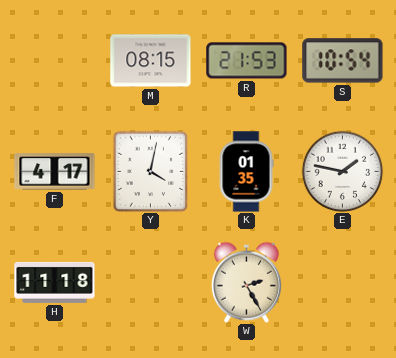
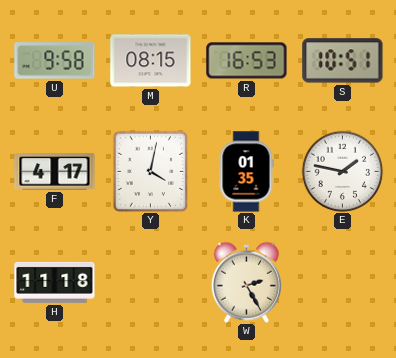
U: none -> 9:58 (55, 61)
R: 21:53 -> 16:53 (247, 61)
S: 10:54 -> 10:51 (343, 61)
